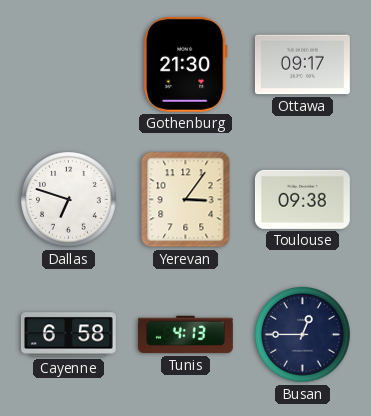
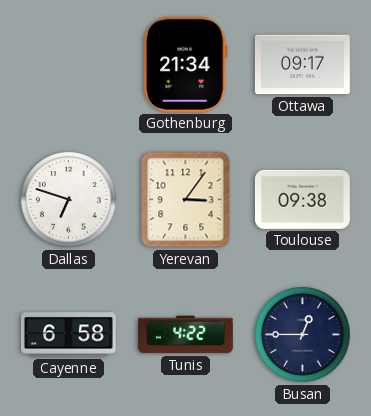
Gothenburg: 21:30 -> 21:34 (186, 64)
Tunis: 4:13 -> 4:22 (185, 335)
